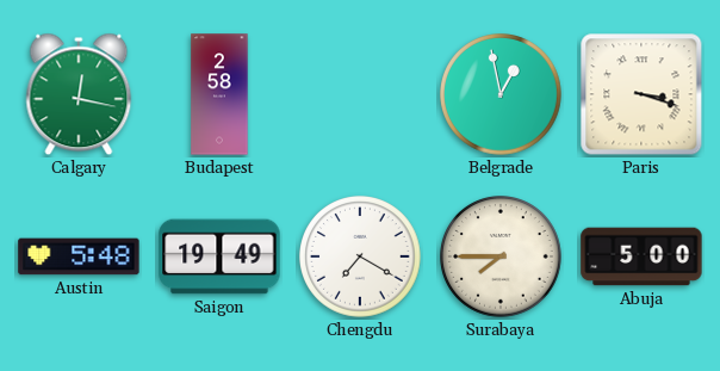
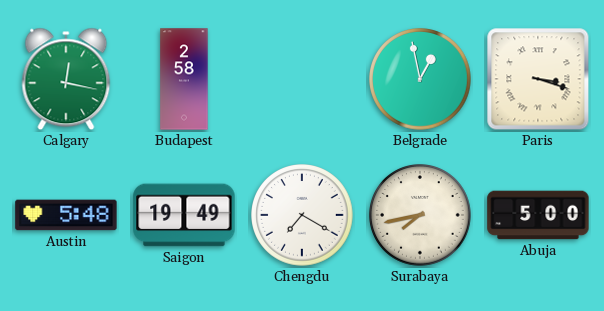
Surabaya: 7:45 -> 7:43 (420, 215)
